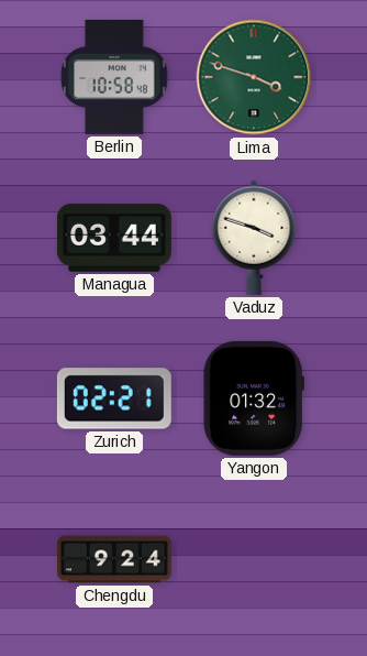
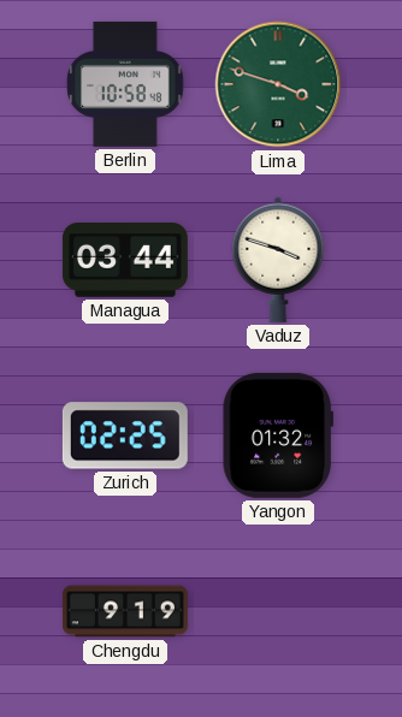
Zurich: 02:21 -> 02:25 (125, 435)
Chengdu: 9:24 -> 9:19 (125, 611)
